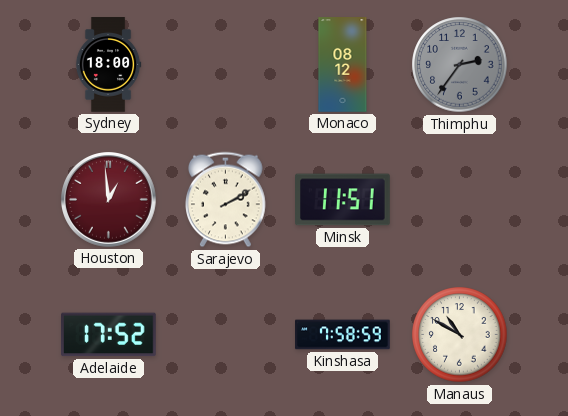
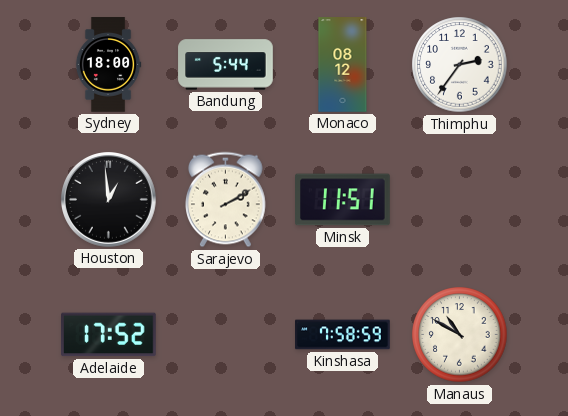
Bandung: none -> 5:44 (226, 65)
Thimphu dial: grey -> white (460, 65)
Houston dial: burgundy -> black (109, 200)
